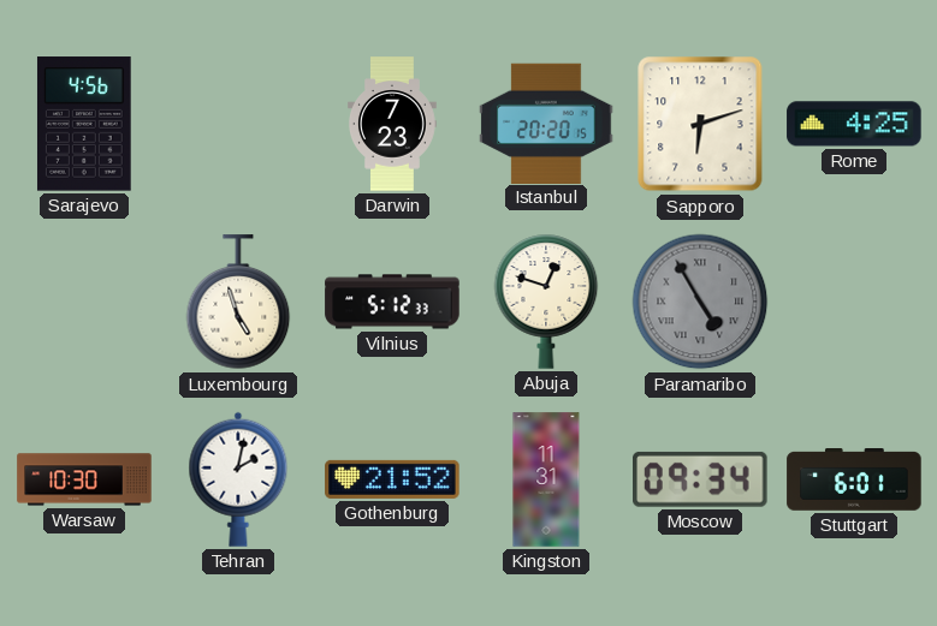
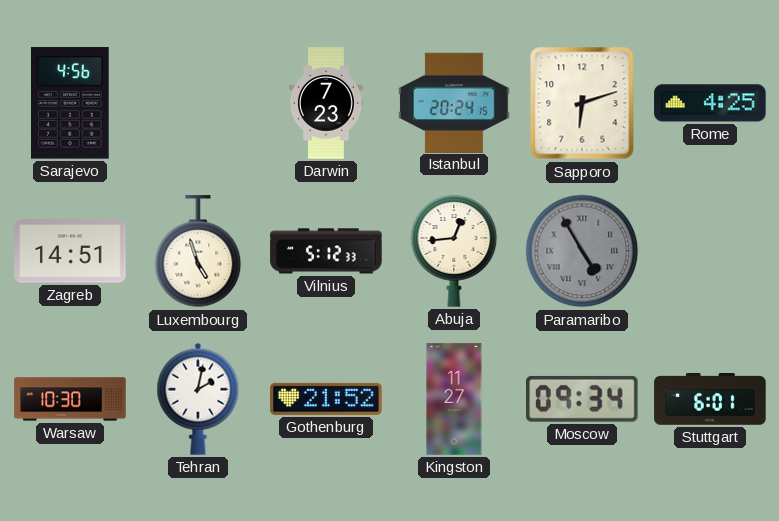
Istanbul: 20:20 -> 20:24 (454, 102)
Zagreb: none -> 14:51 (70, 251)
Abuja: 12:48 -> 12:44 (454, 251)
Kingston: 11:31 -> 11:27 (454, 399)
